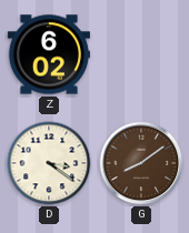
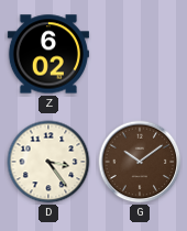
D: 3:21 -> 3:24 (48, 162)
G: 8:09 -> 10:09 (140, 162)
